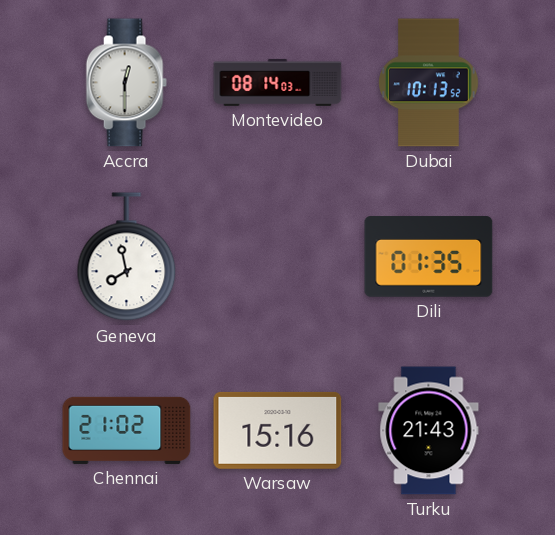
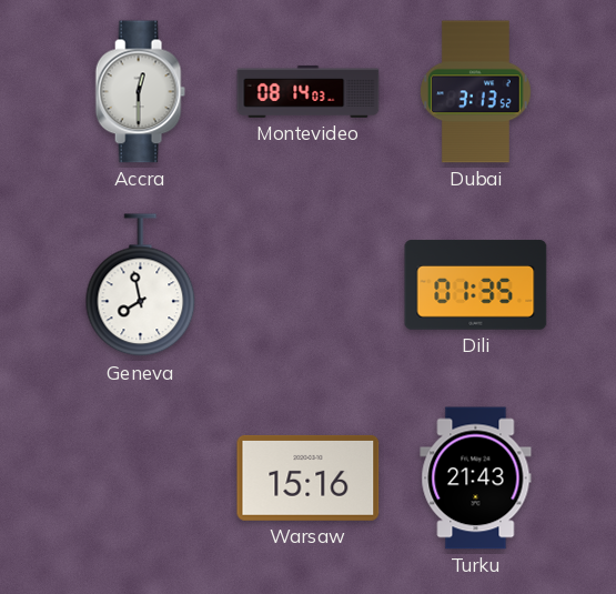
Dubai: 10:13 -> 3:13 (476, 92)
Chennai: 21:02 -> none (127, 430)
